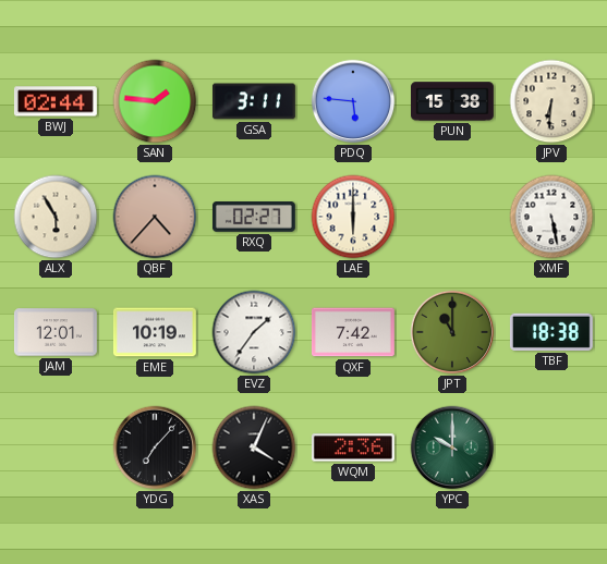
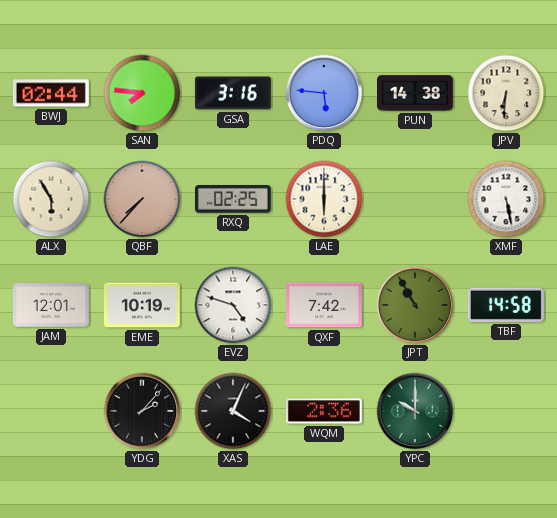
SAN: 1:46 -> 7:46 (142, 93)
GSA: 3:11 -> 3:16 (233, 93)
PUN: 15:38 -> 14:38 (416, 93)
QBF: 4:37 -> 7:37 (142, 199)
RXQ: 02:27 -> 02:25 (233, 199)
EVZ: 1:36 -> 4:48 (233, 305)
JPT: 11:00 -> 10:55 (415, 305)
TBF: 18:38 -> 14:58 (506, 305)
YDG: 7:07 -> 2:07 (142, 411)
